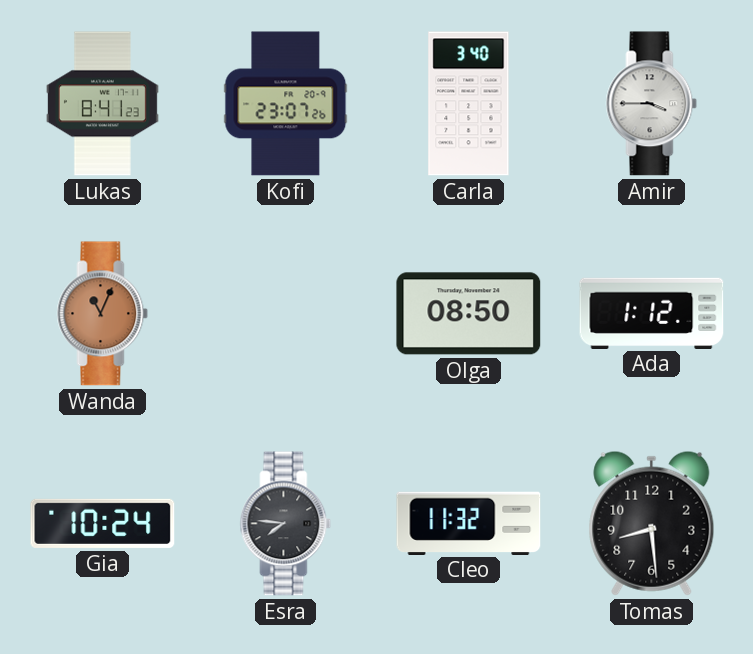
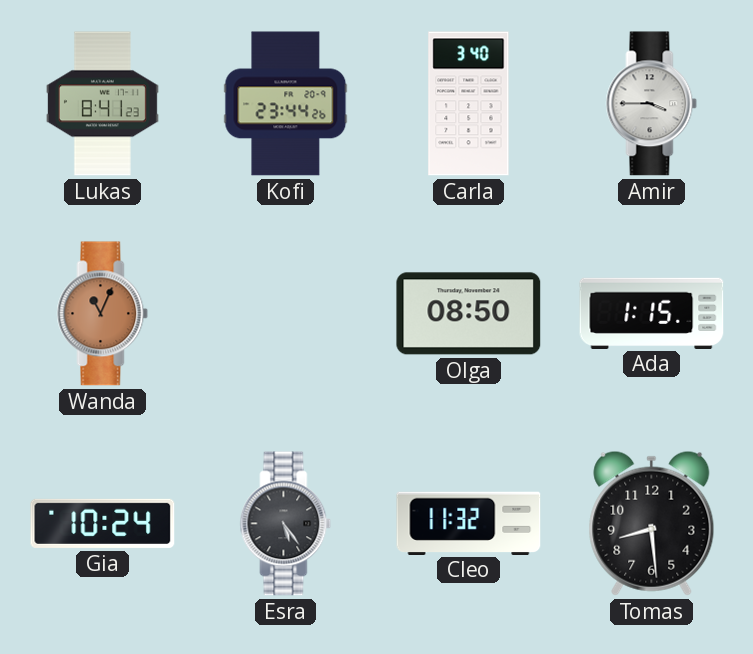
Kofi: 23:07 -> 23:44 (286, 104)
Ada: 1:12 -> 1:15 (652, 313)
Esra: 7:46 -> 5:24 (286, 524)
